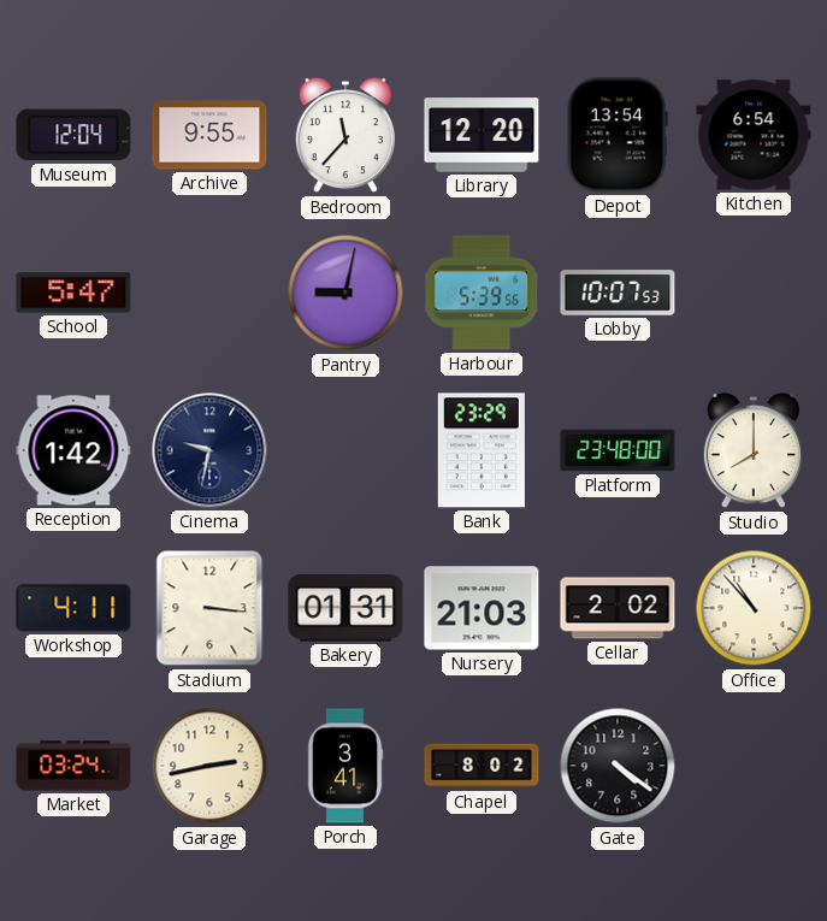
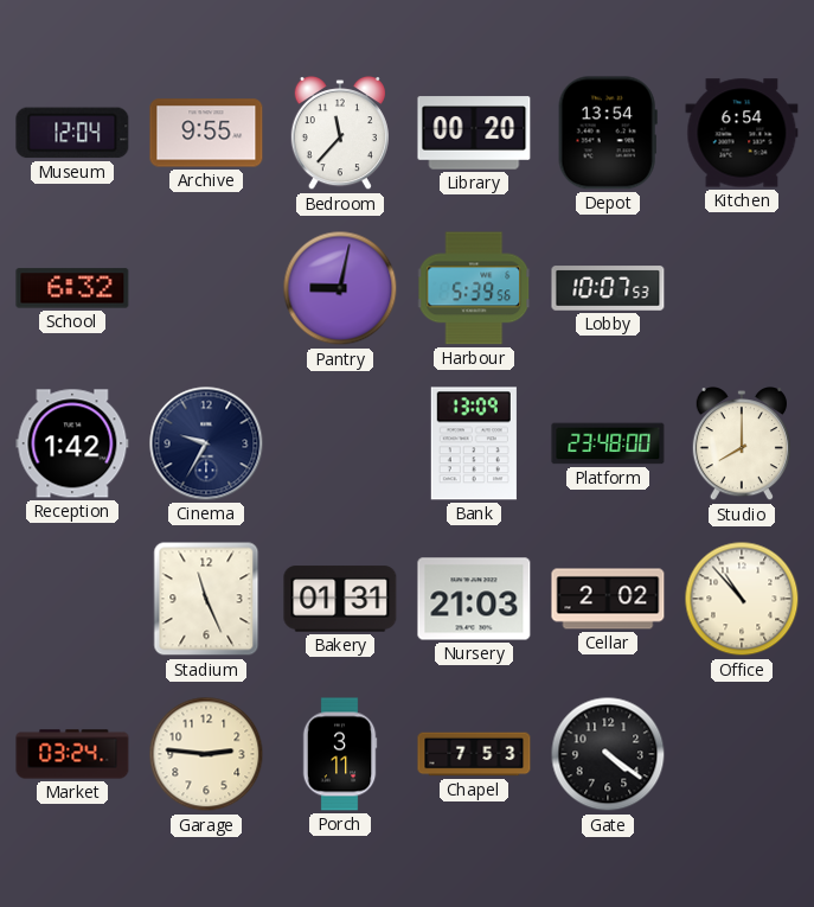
Library: 12:20 -> 00:20 (474, 133)
School: 5:47 -> 6:32 (72, 288)
Cinema: 9:32 -> 9:35 (206, 443)
Bank: 23:29 -> 13:09 (474, 443)
Workshop: 4:11 -> none (73, 608)
Stadium: 3:16 -> 11:26 (206, 599)
Garage: 2:43 -> 2:46 (206, 754)
Porch: 3:41 -> 3:11 (340, 754)
Chapel: 8:02 -> 7:53 (474, 754)
